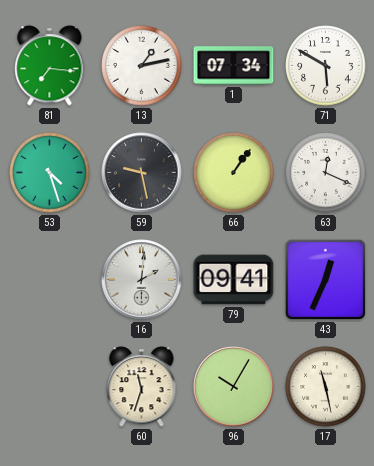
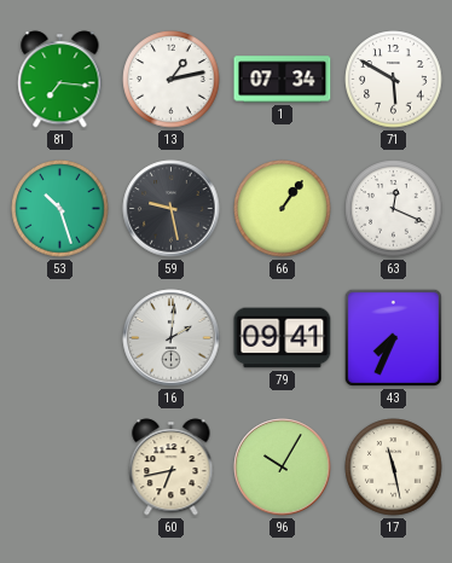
53: 4:27 -> 10:27 (60, 209)
43: 12:34 -> 7:34 (393, 337)
60: 11:33 -> 6:43 (172, 468)
